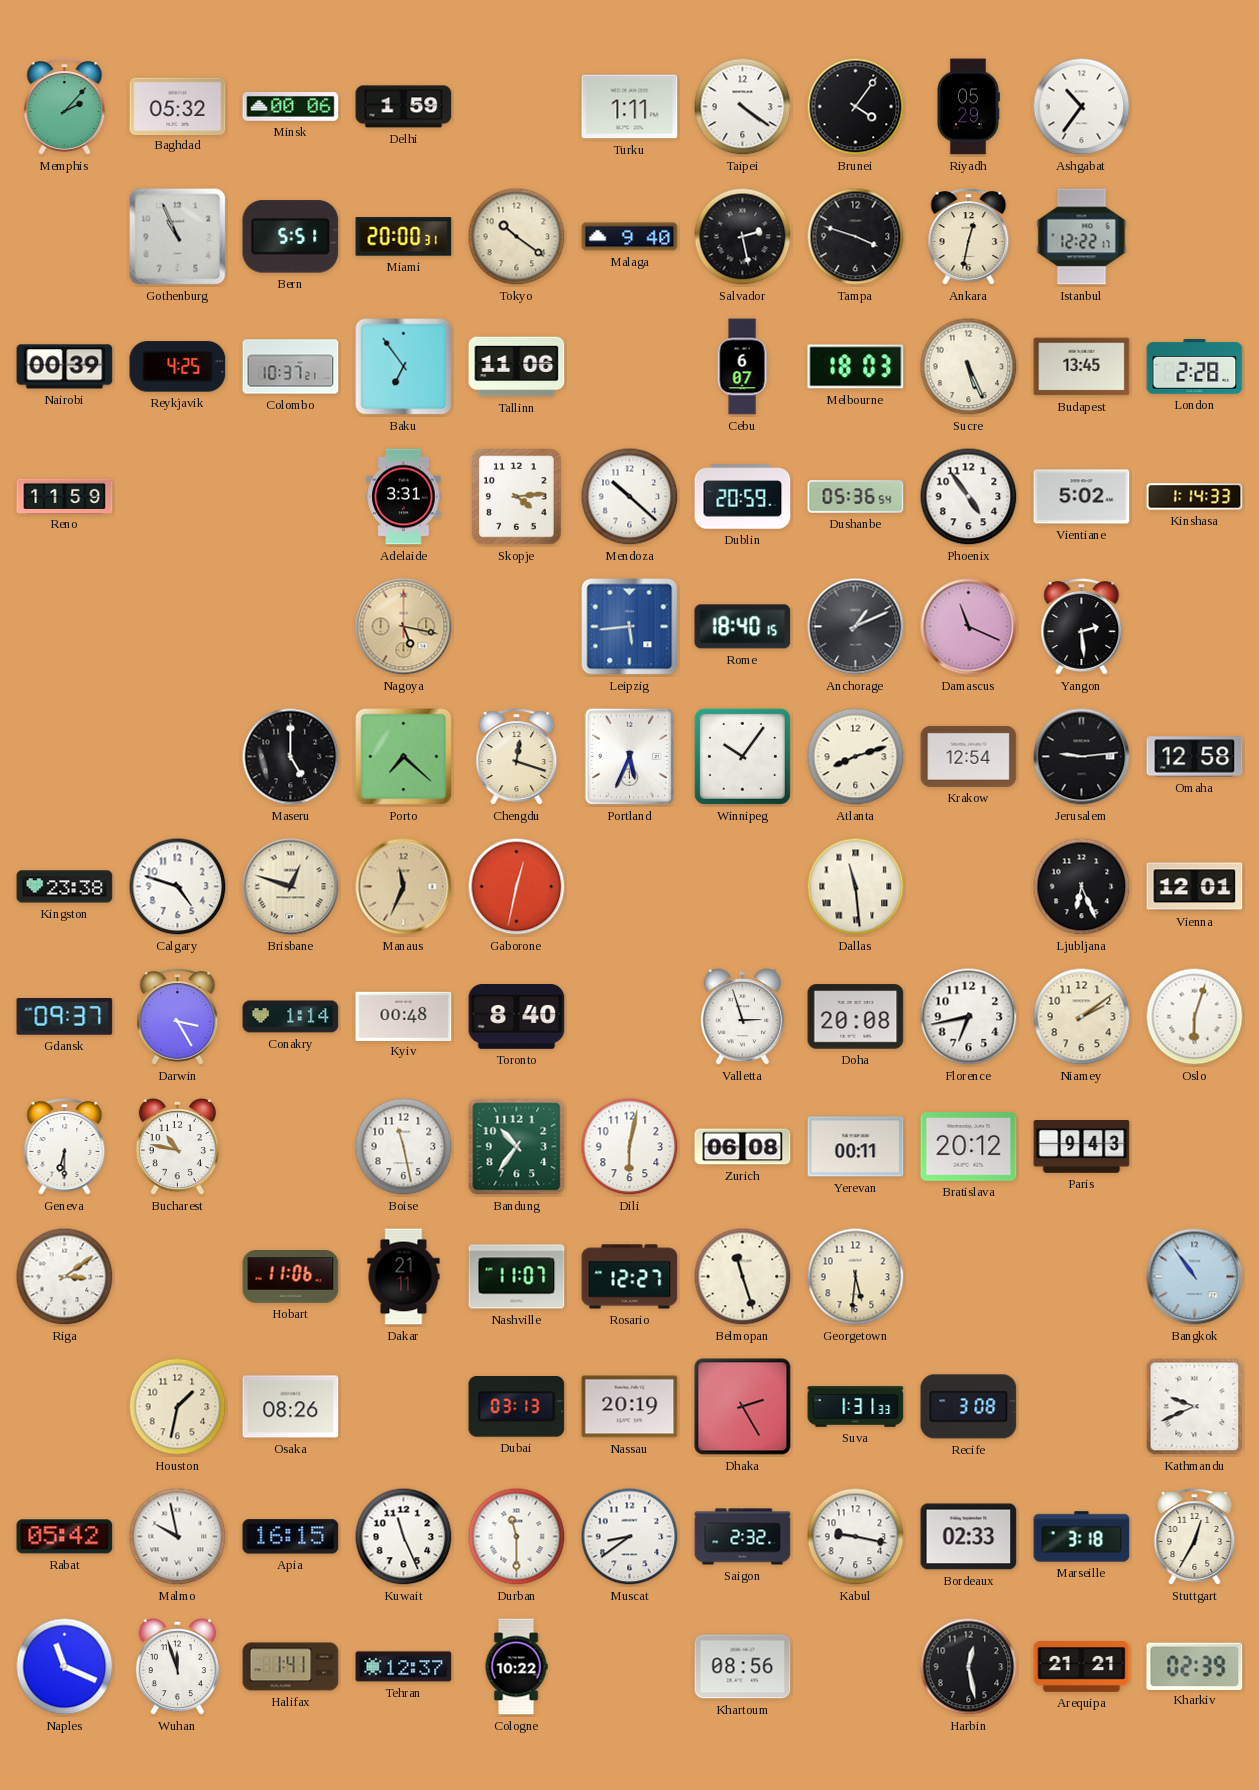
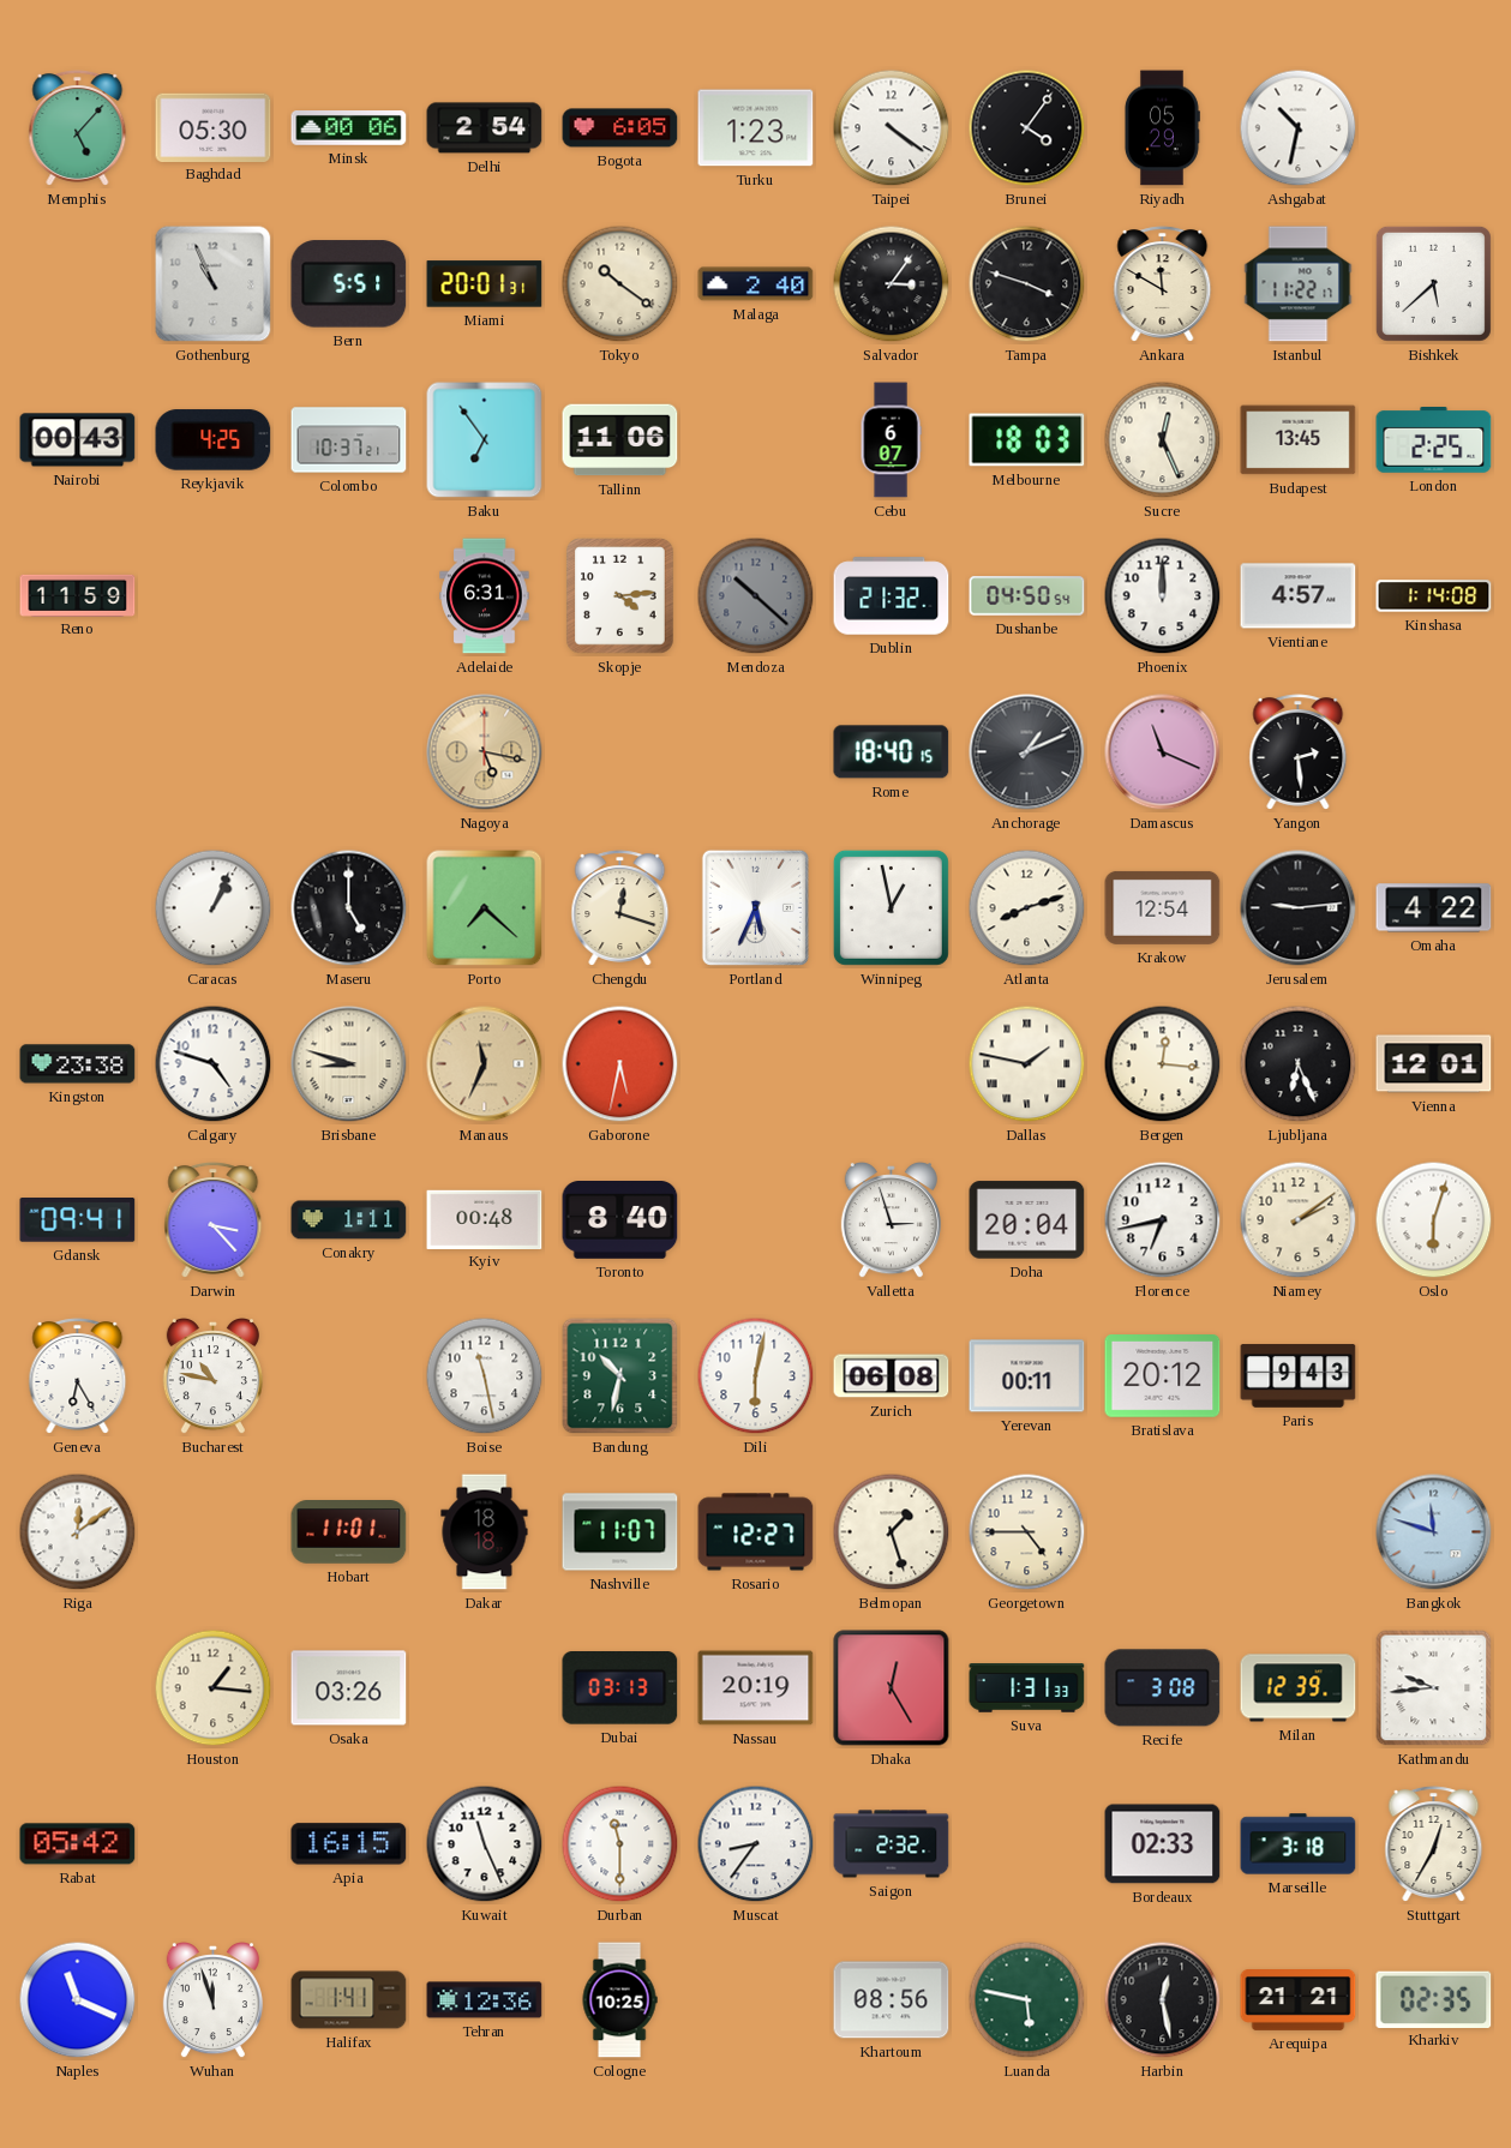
Memphis: 2:07 -> 5:07 (78, 128)
Baghdad: 05:32 -> 05:30 (214, 127)
Delhi: 1:59 -> 2:54 (485, 128)
Bogota: none -> 6:05 (620, 128)
Turku: 1:11 -> 1:23 (756, 128)
Ashgabat: 10:36 -> 10:32 (1299, 128)
Miami: 20:00 -> 20:01 (485, 284)
Malaga: 9:40 -> 2:40 (756, 284)
Salvador: 2:28 -> 3:06 (892, 284)
Ankara: 12:32 -> 11:50 (1163, 284)
Istanbul: 12:22 -> 11:22 (1299, 284)
Bishkek: none -> 5:38 (1433, 283)
Nairobi: 00:39 -> 00:43 (78, 440)
Sucre: 5:26 -> 12:26 (1163, 440)
London: 2:28 -> 2:25 (1434, 440)
Adelaide: 3:31 -> 6:31 (485, 596)
Mendoza dial: white -> grey (756, 596)
Dublin: 20:59 -> 21:32 (892, 596)
Dushanbe: 05:36 -> 04:50 (1027, 596)
Phoenix: 4:54 -> 12:00 (1163, 596)
Vientiane: 5:02 -> 4:57 (1299, 596)
Kinshasa: 1:14:33 -> 1:14:08 (1434, 596)
Leipzig: 5:44 -> none (630, 627)
Caracas: none -> 1:04 (214, 908)
Winnipeg: 10:06 -> 12:58 (891, 907)
Omaha: 12:58 -> 4:22 (1434, 908)
Brisbane: 12:48 -> 8:48 (349, 1064)
Gaborone: 12:32 -> 5:32 (620, 1064)
Dallas: 11:29 -> 1:47 (1027, 1064)
Bergen: none -> 12:16 (1163, 1064)
Gdansk: 09:37 -> 09:41 (78, 1220)
Darwin: 3:25 -> 3:23 (214, 1220)
Conakry: 1:14 -> 1:11 (349, 1220)
Doha: 20:08 -> 20:04 (1027, 1220)
Geneva: 6:30 -> 6:25 (78, 1376)
Bandung: 10:36 -> 10:32 (620, 1376)
Riga: 3:09 -> 12:09 (78, 1532)
Hobart: 11:06 -> 11:01 (349, 1532)
Dakar: 21:11 -> 18:18 (485, 1532)
Belmopan: 11:27 -> 1:27 (892, 1532)
Georgetown: 5:31 -> 4:45 (1027, 1532)
Bangkok: 10:54 -> 11:48 (1434, 1532)
Houston: 1:32 -> 1:16 (214, 1688)
Osaka: 08:26 -> 03:26 (349, 1688)
Dhaka: 2:25 -> 12:25 (892, 1688)
Milan: none -> 12:39 (1299, 1688)
Kathmandu: 9:41 -> 9:44 (1434, 1688)
Malmo: 9:58 -> none (178, 1537)
Muscat: 8:39 -> 8:36 (756, 1844)
Kabul: 9:17 -> none (856, 1537)
Tehran: 12:37 -> 12:36 (485, 2000)
Cologne: 10:22 -> 10:25 (619, 2000)
Luanda: none -> 5:47 (1027, 2000)
Kharkiv: 02:39 -> 02:35 (1434, 1999)
